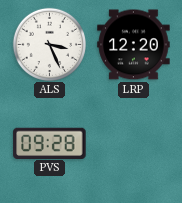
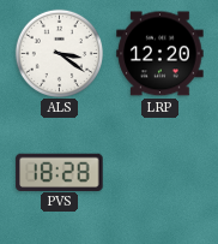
ALS: 3:26 -> 3:21 (59, 53)
PVS: 09:28 -> 18:28 (60, 172)
